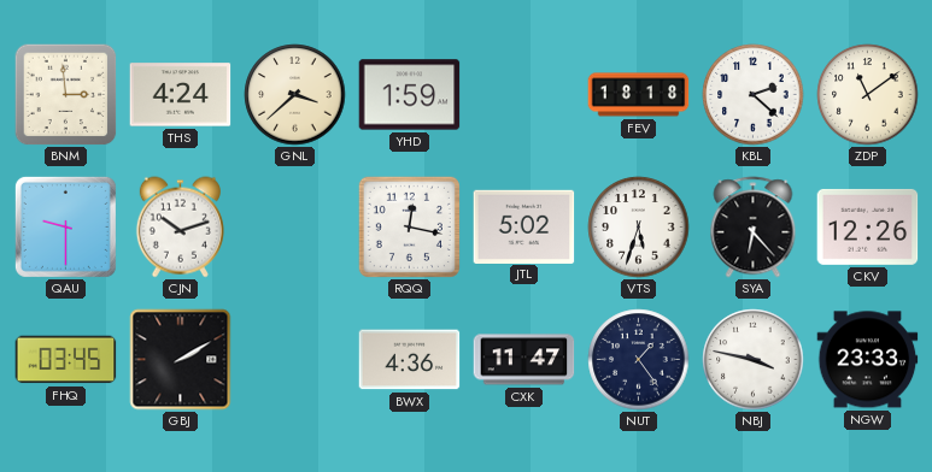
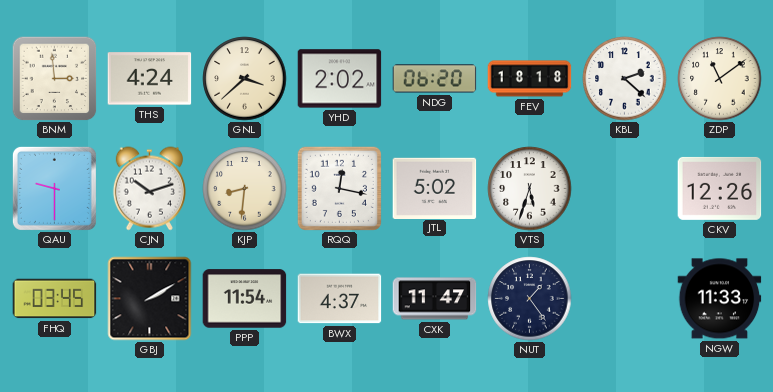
YHD: 1:59 -> 2:02 (340, 79)
NDG: none -> 06:20 (435, 79)
KJP: none -> 8:31 (245, 189)
SYA: 6:23 -> none (754, 228)
PPP: none -> 11:54 (245, 299)
BWX: 4:36 -> 4:37 (340, 299)
NBJ: 3:47 -> none (754, 360)
NGW: 23:33 -> 11:33 (720, 299)
